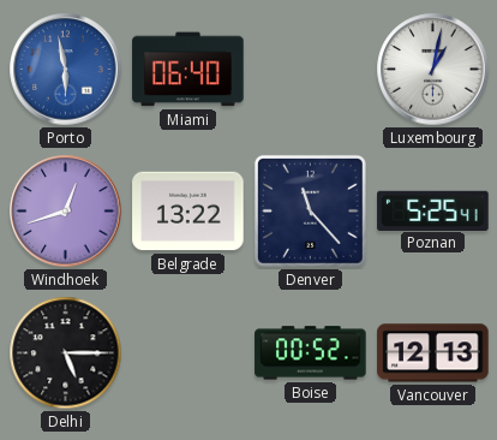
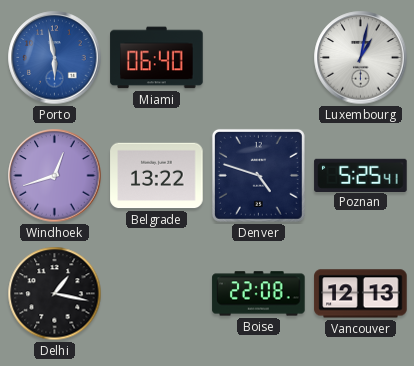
Denver: 11:23 -> 4:48 (258, 175)
Delhi: 5:15 -> 1:17 (55, 294)
Boise: 00:52 -> 22:08 (259, 294)
